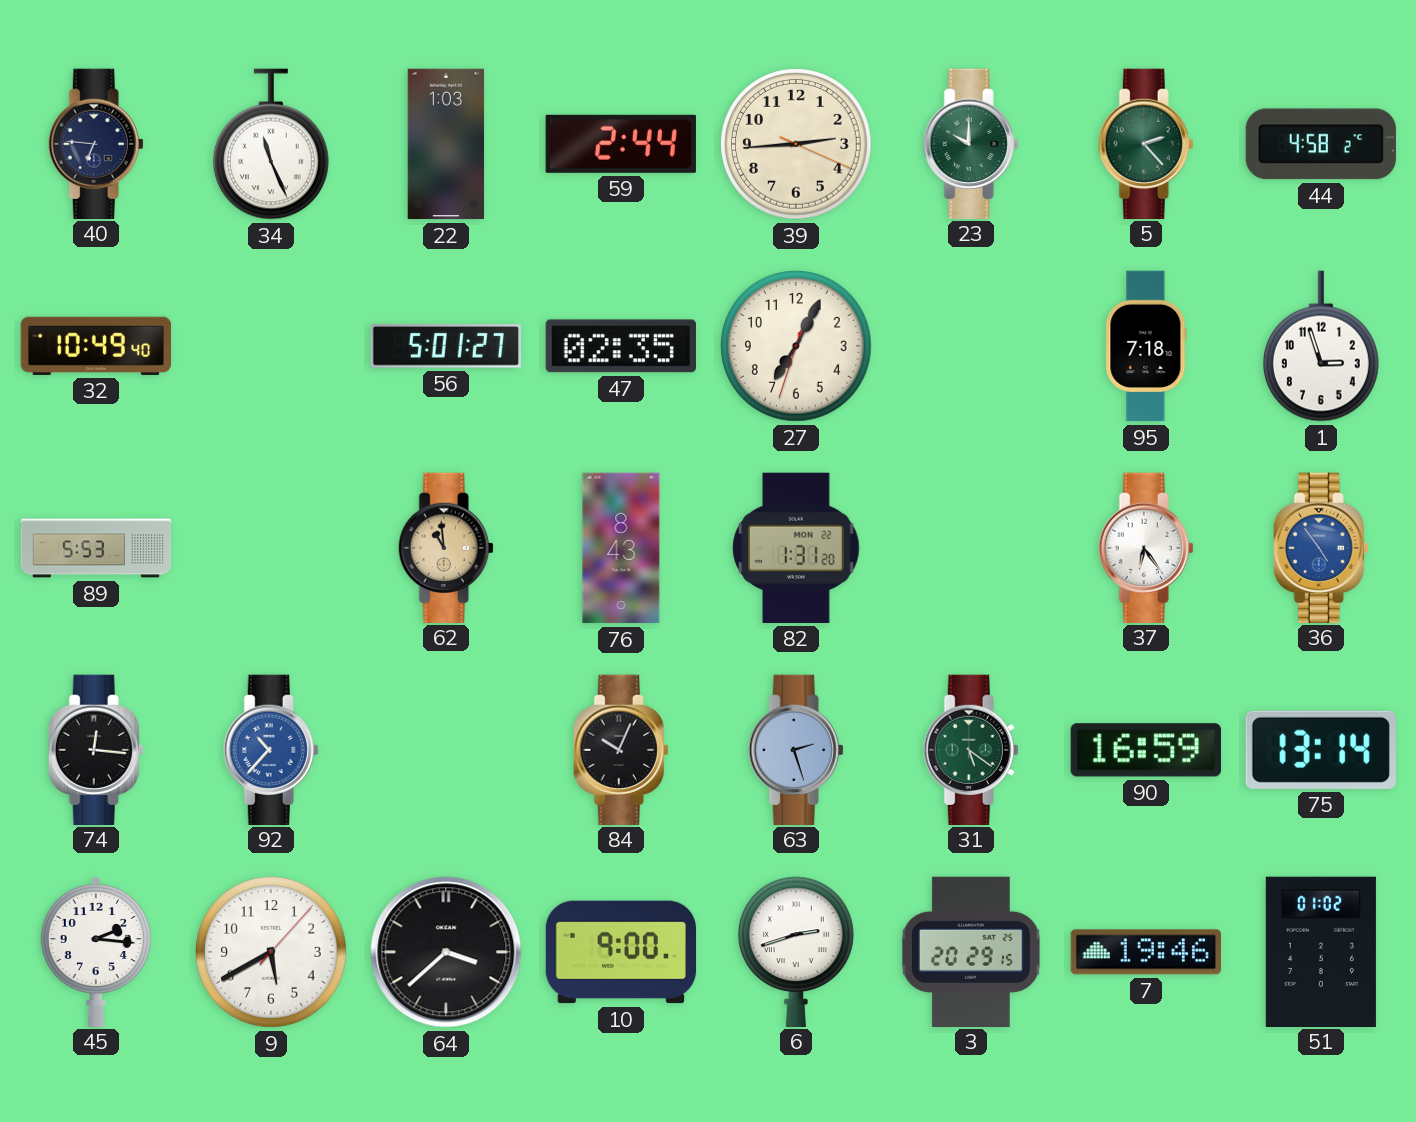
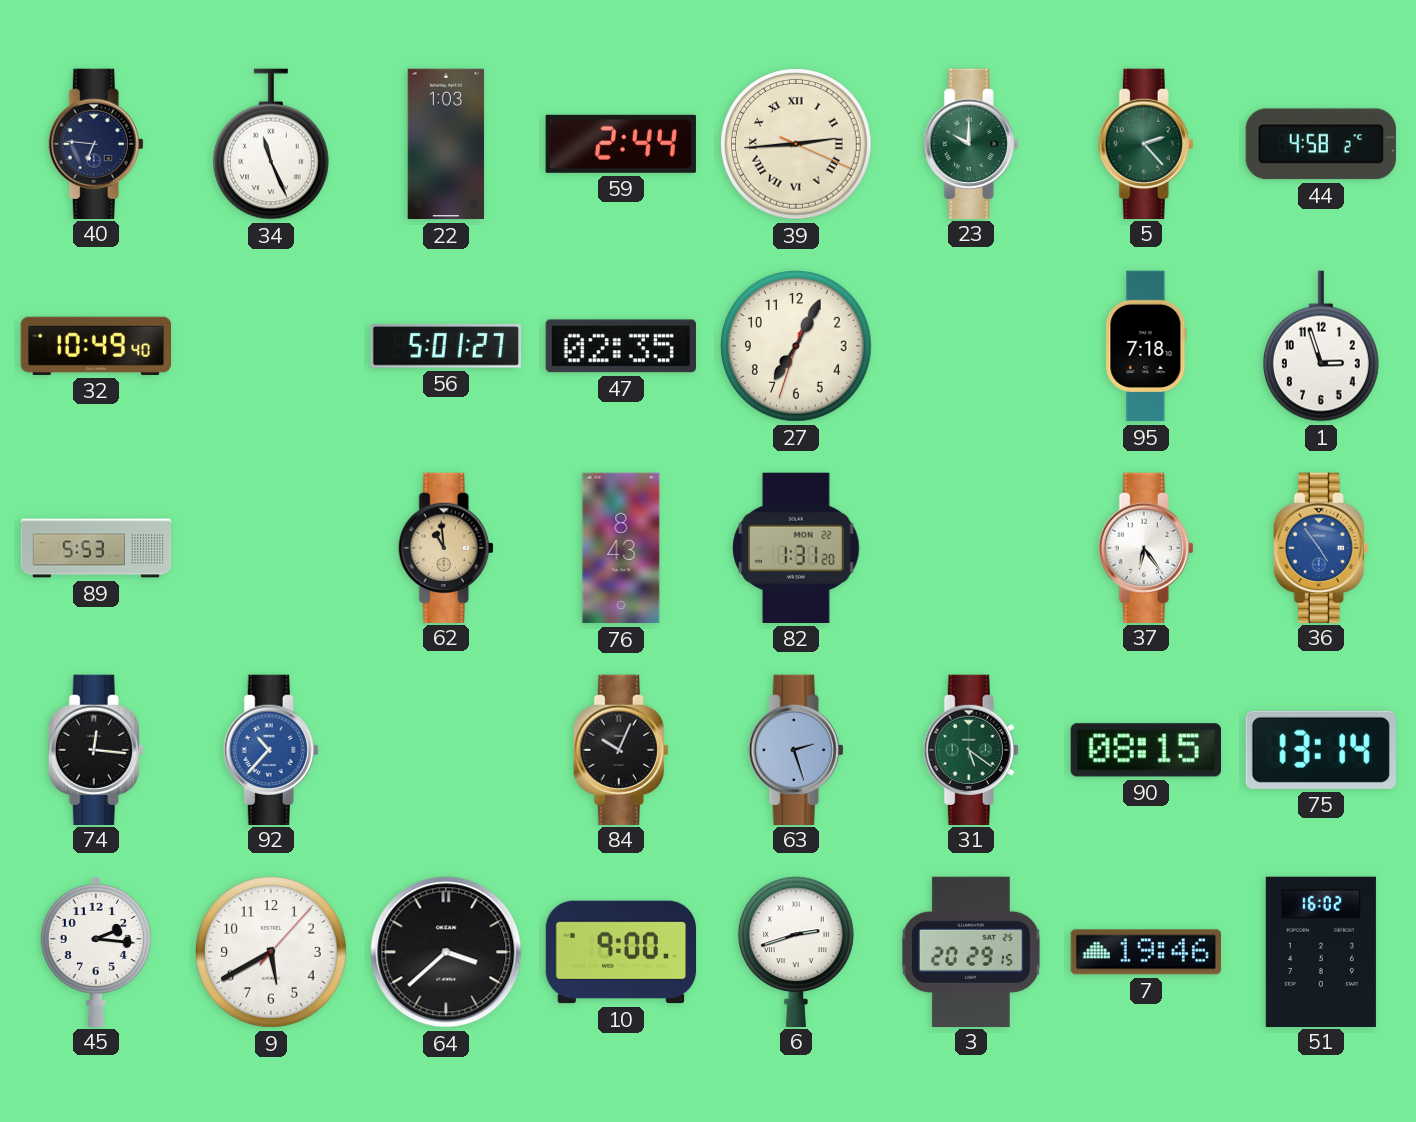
39 numerals: Arabic -> Roman (797, 145)
90: 16:59 -> 08:15 (1146, 750)
51: 01:02 -> 16:02 (1321, 951)
